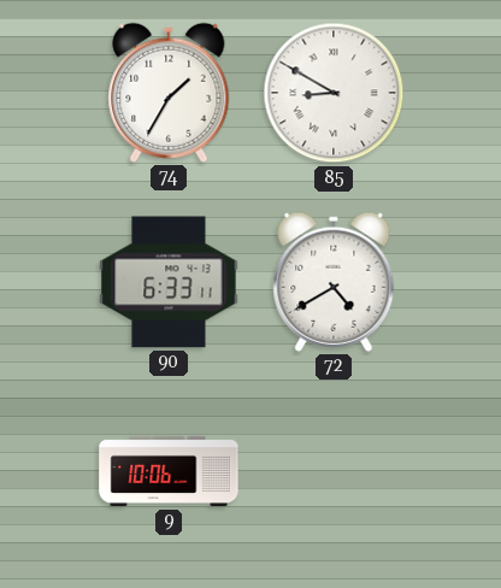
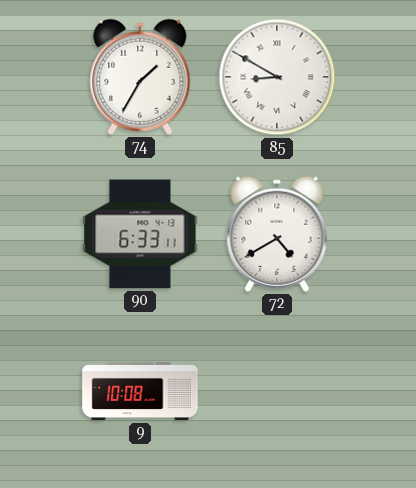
9: 10:06 -> 10:08 (140, 391)
